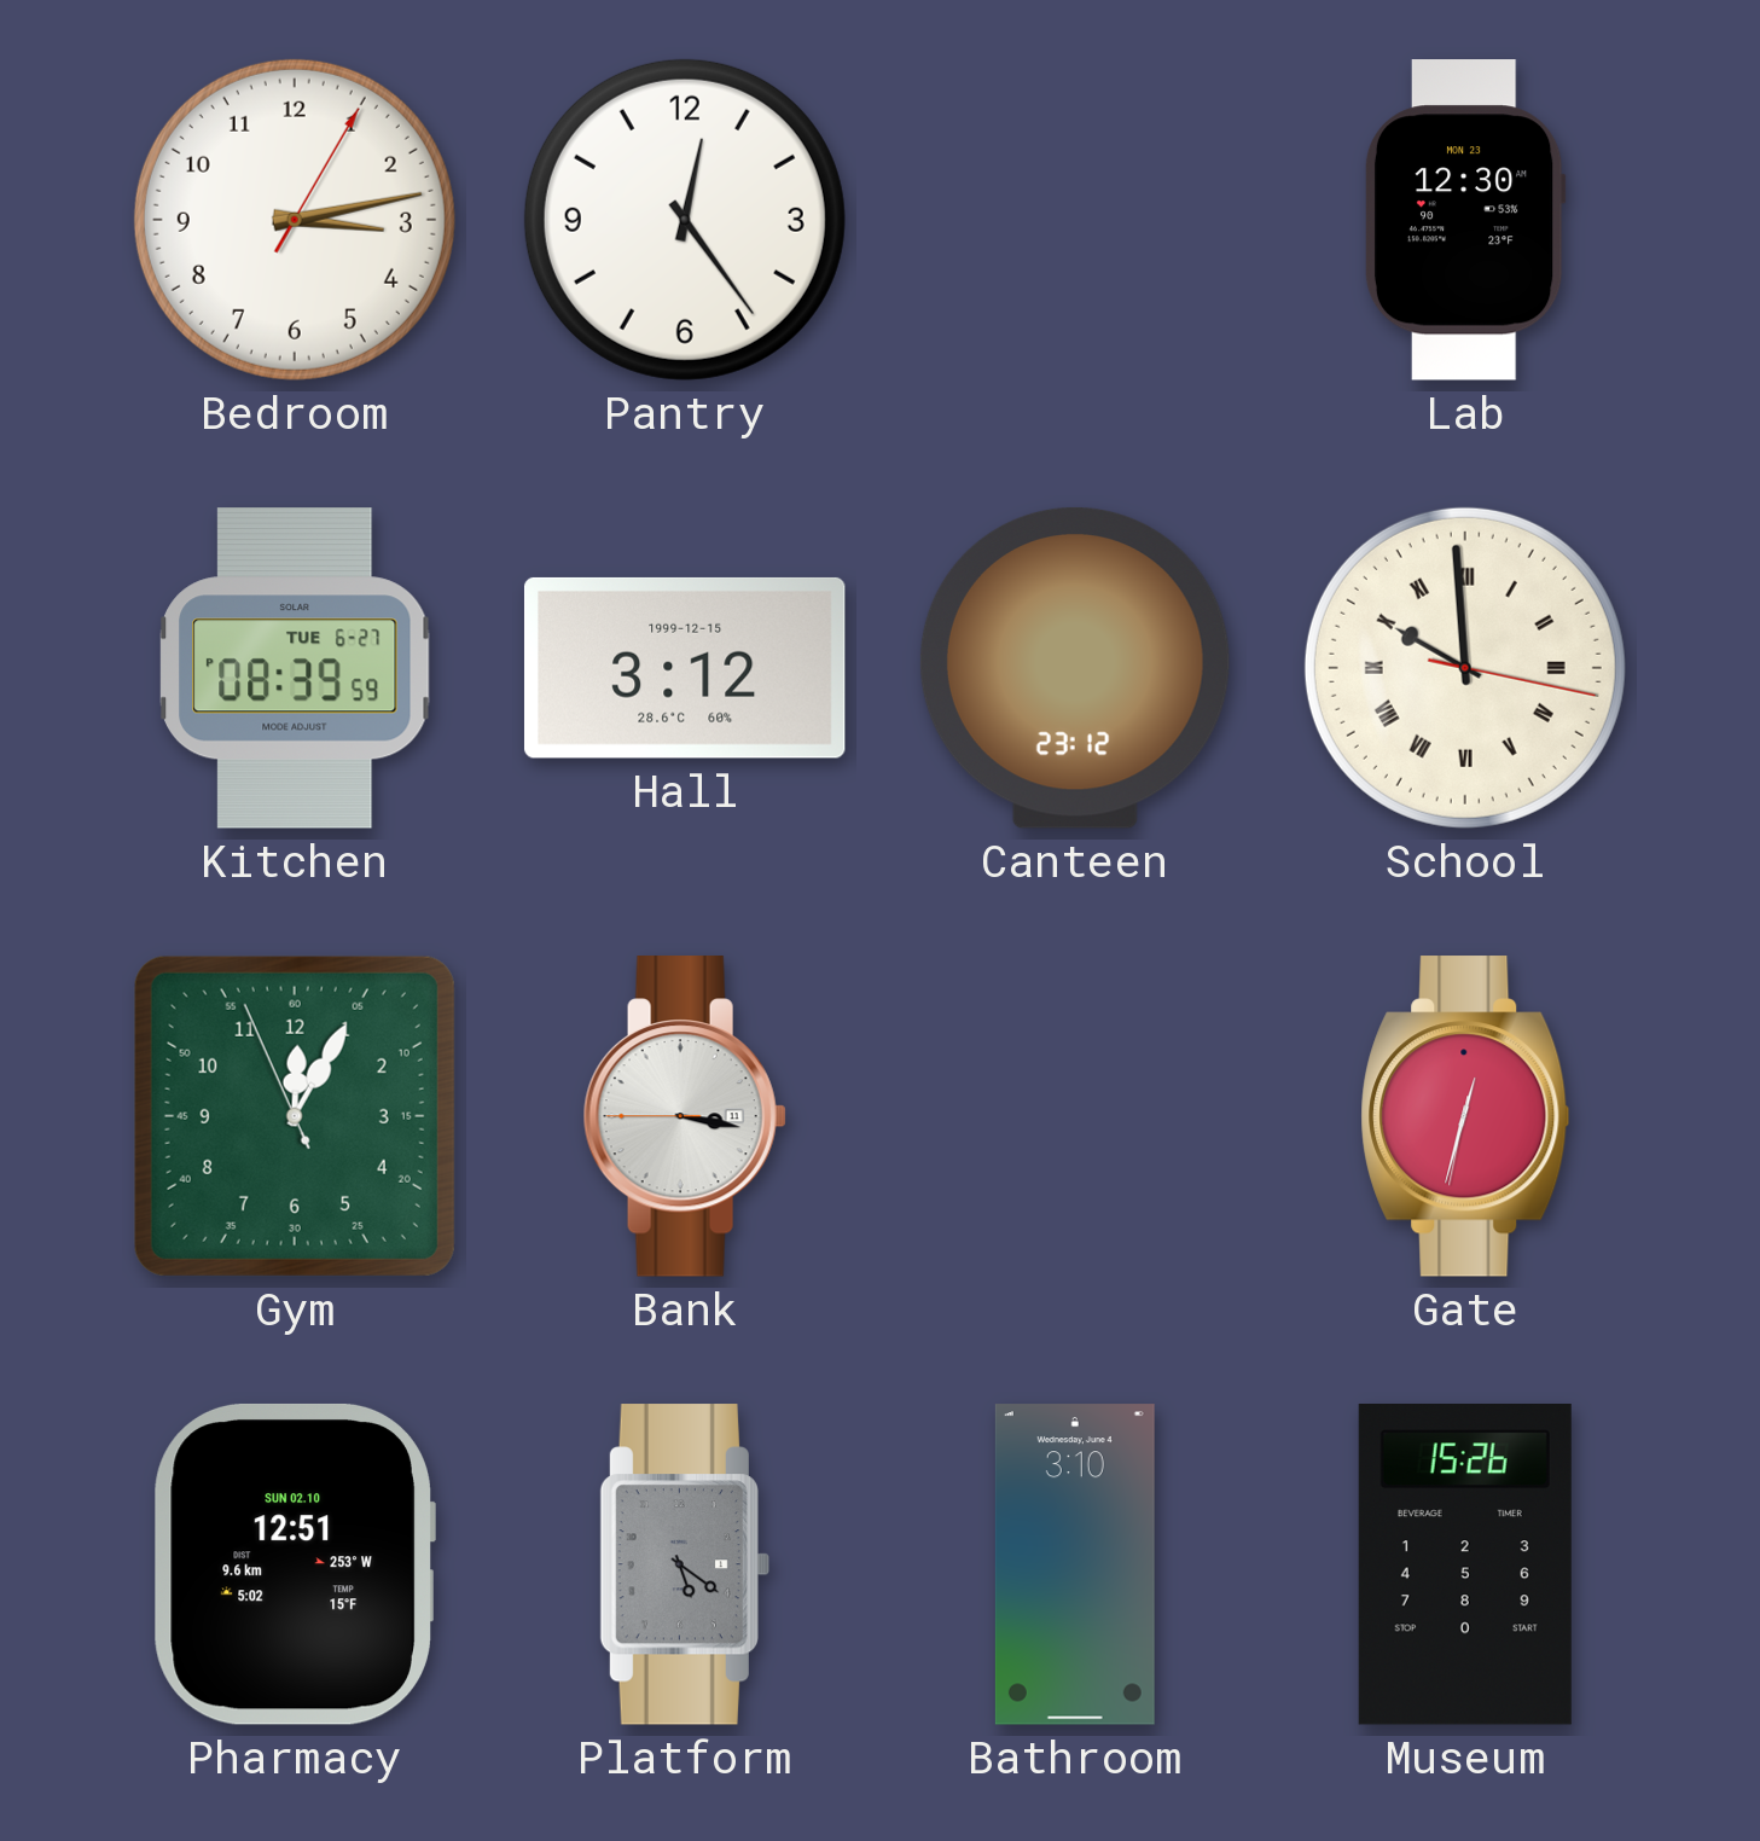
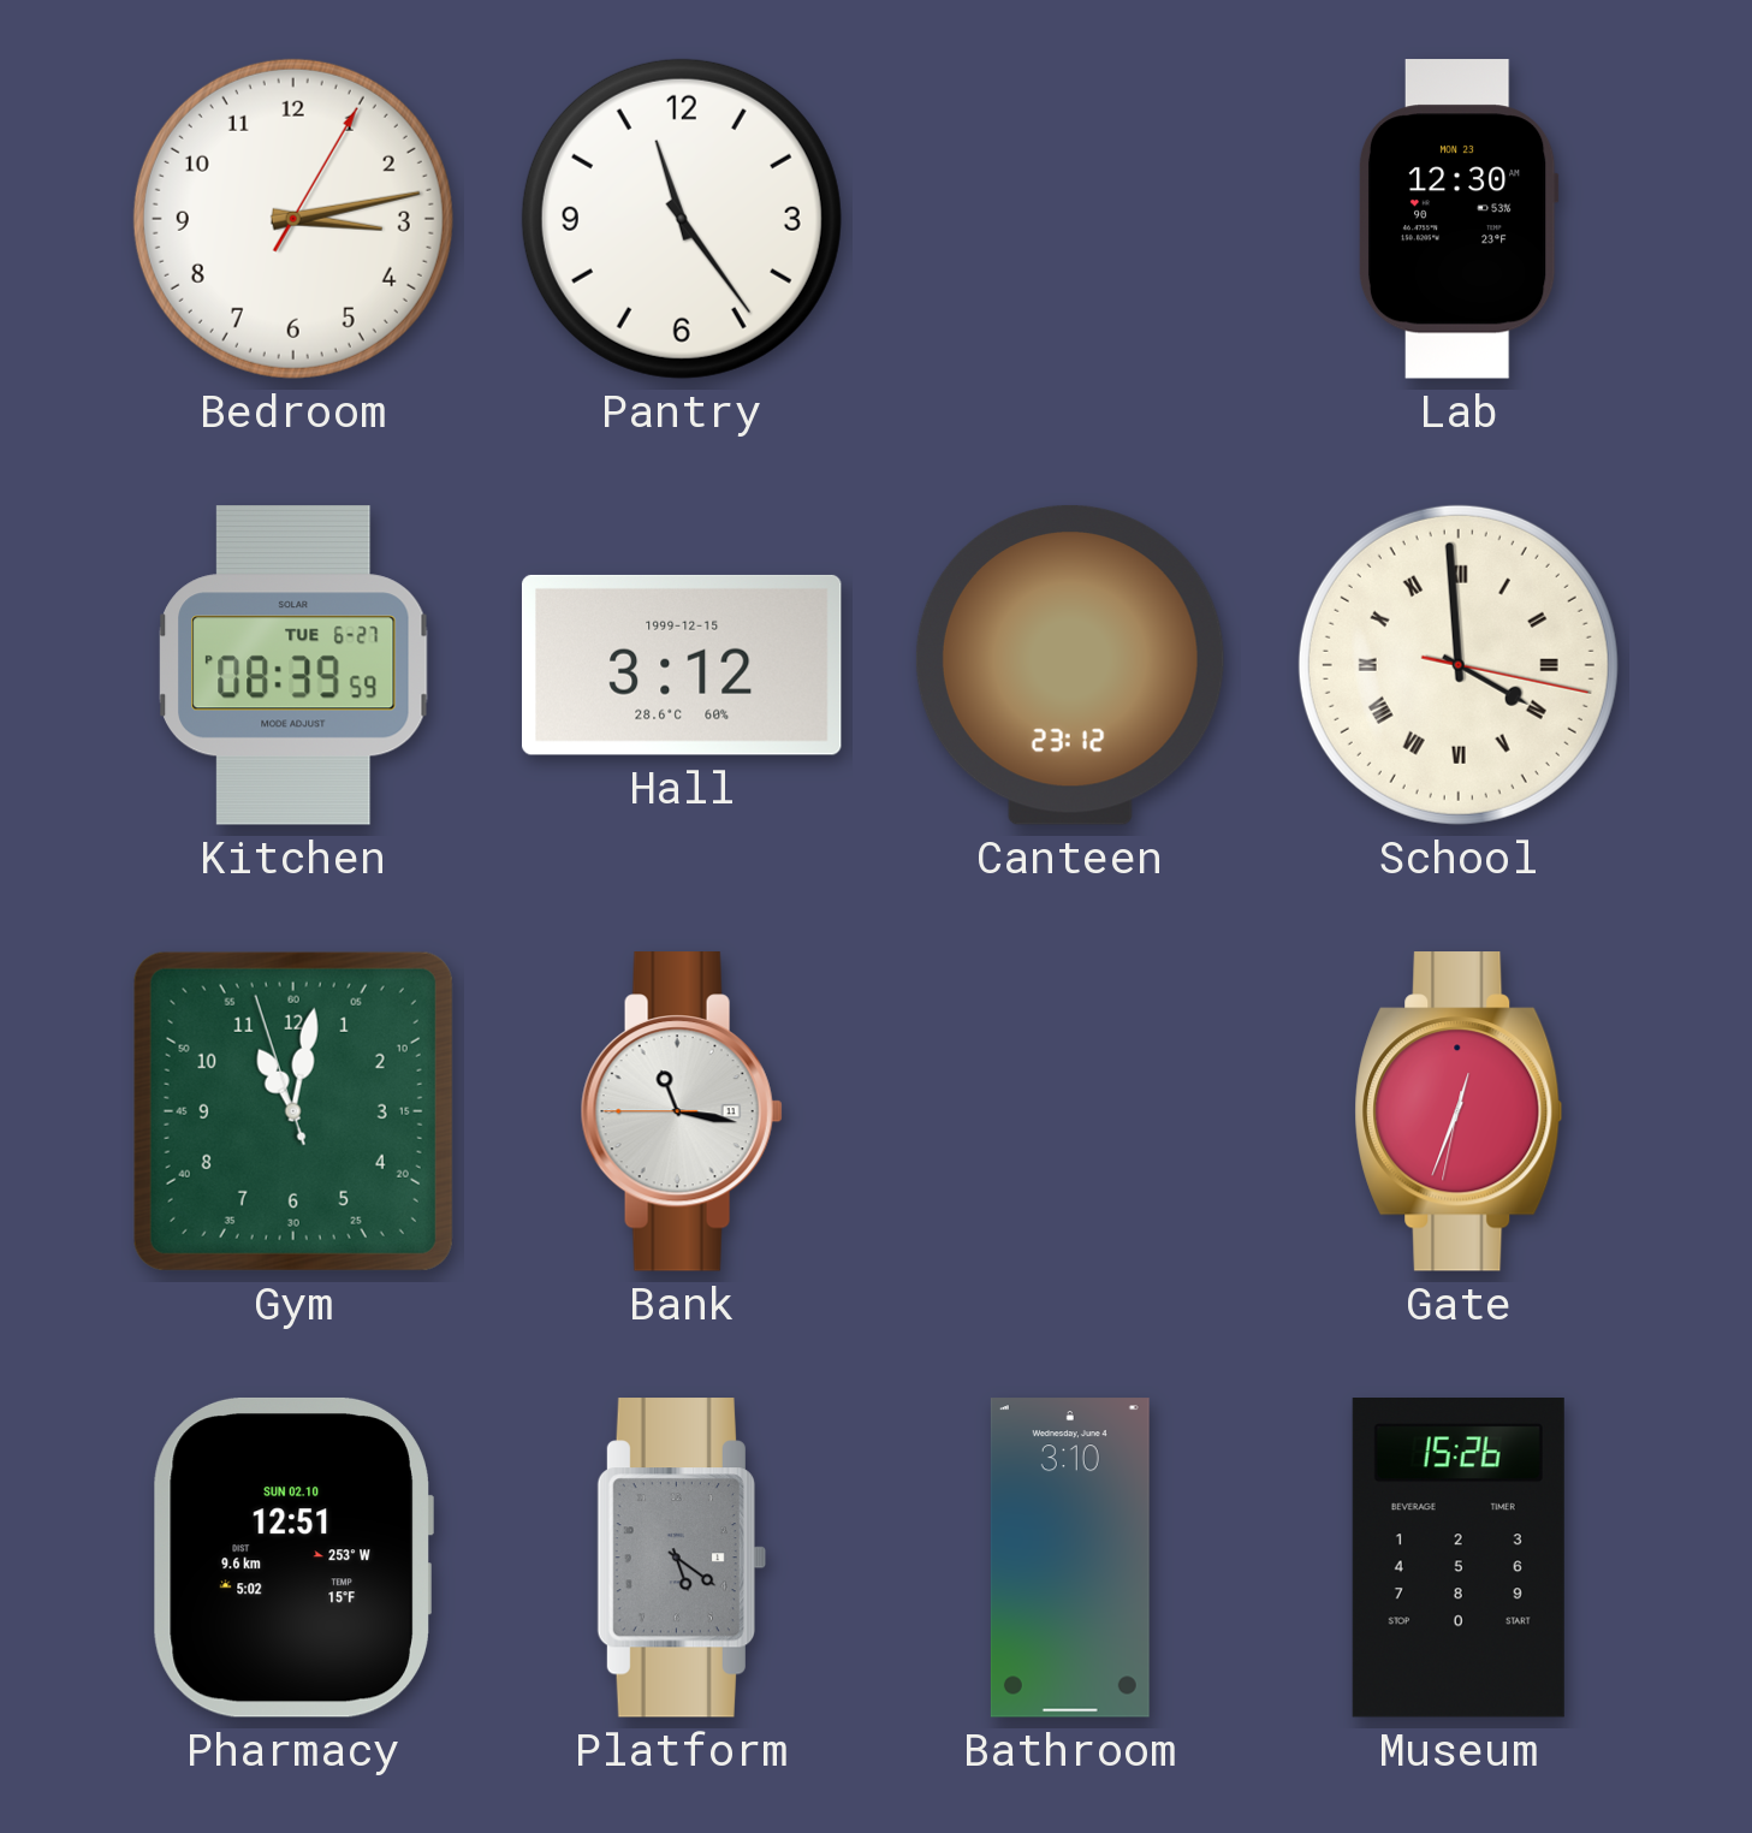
Pantry: 12:24 -> 11:24 (682, 219)
School: 9:59 -> 3:59 (1459, 665)
Gym: 12:04 -> 11:01 (293, 1111)
Bank: 3:16 -> 11:16 (682, 1111)
Gate: 12:32 -> 12:33 (1459, 1111)
